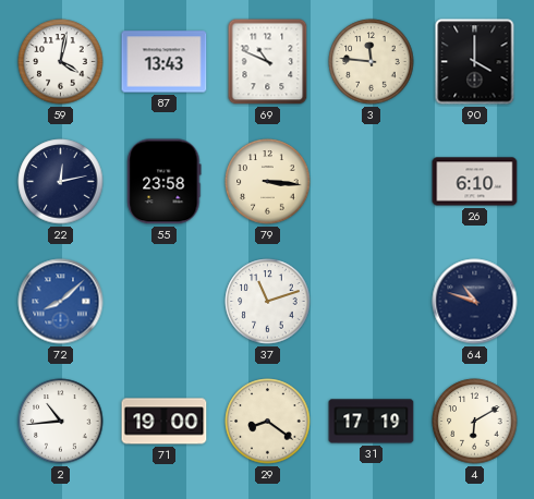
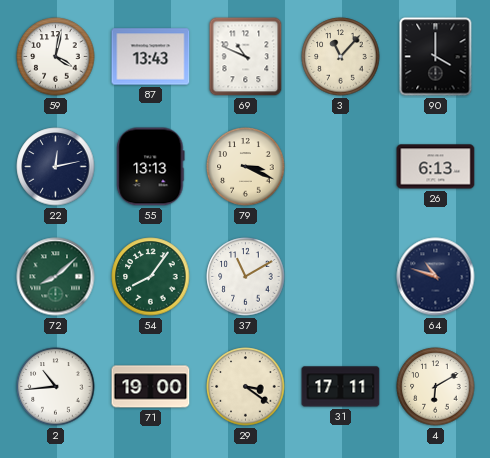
3: 11:46 -> 11:07 (341, 57)
55: 23:58 -> 13:13 (151, 167)
79: 3:16 -> 3:19 (246, 167)
26: 6:10 -> 6:13 (436, 167)
72 dial: blue -> green (56, 277)
54: none -> 8:06 (151, 277)
37: 11:12 -> 11:10 (246, 277)
29: 8:21 -> 3:21 (246, 387)
31: 17:19 -> 17:11 (341, 387)
